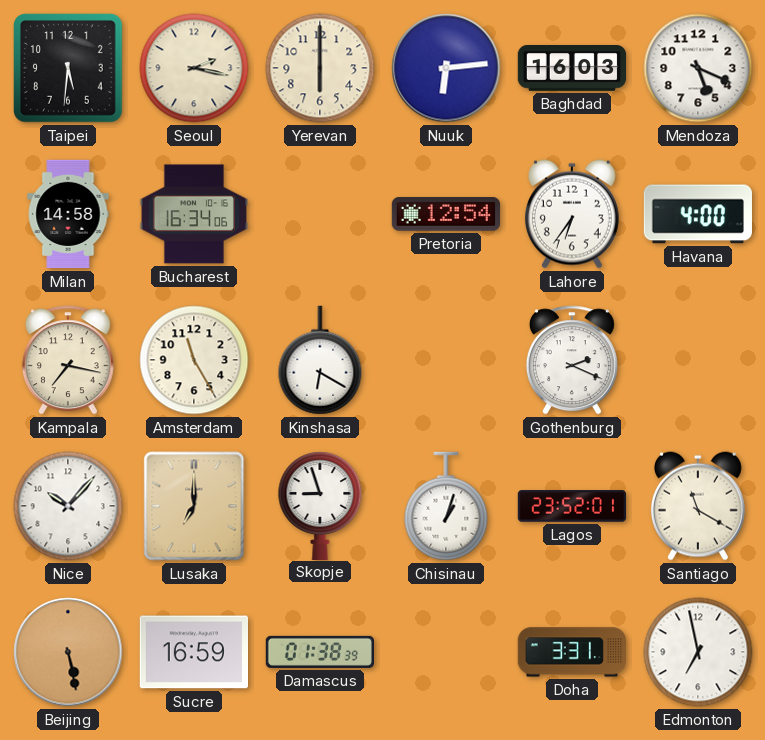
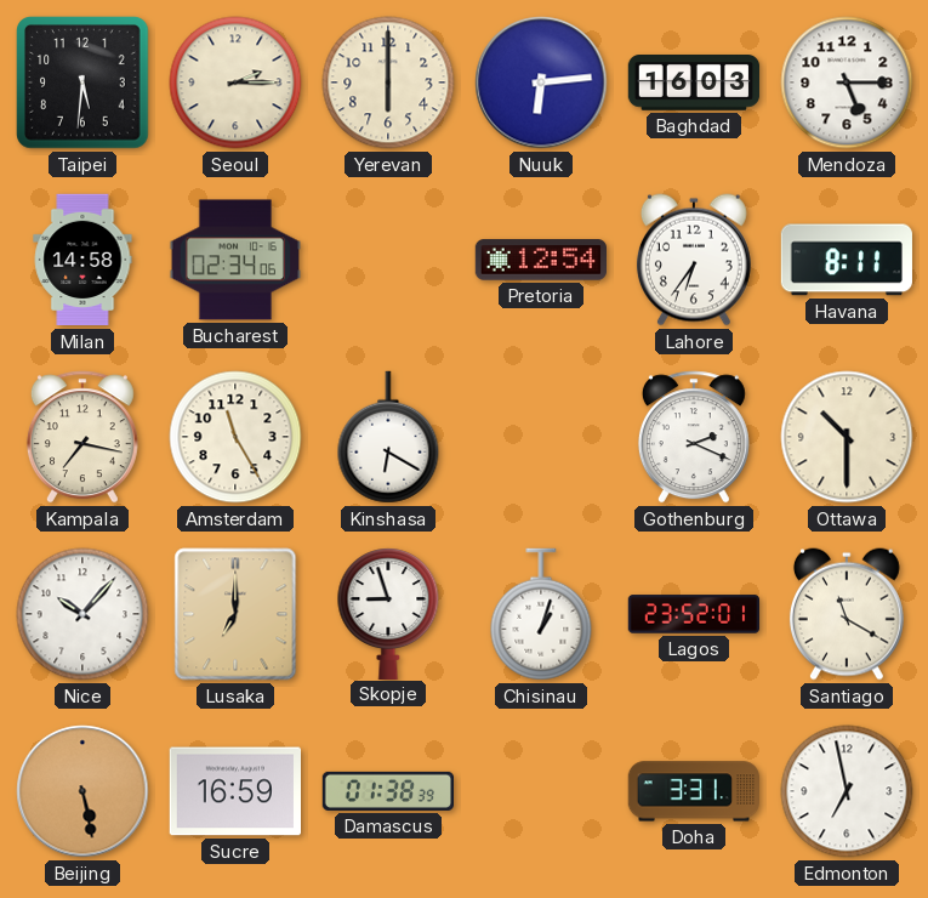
Seoul: 2:17 -> 2:15 (235, 83)
Mendoza: 5:19 -> 5:15 (847, 83)
Bucharest: 16:34 -> 02:34 (234, 260)
Havana: 4:00 -> 8:11 (847, 260)
Ottawa: none -> 10:30 (847, 437)
